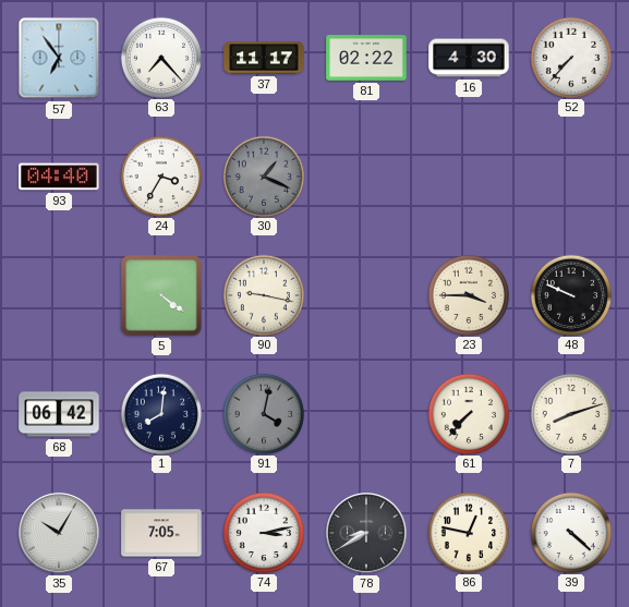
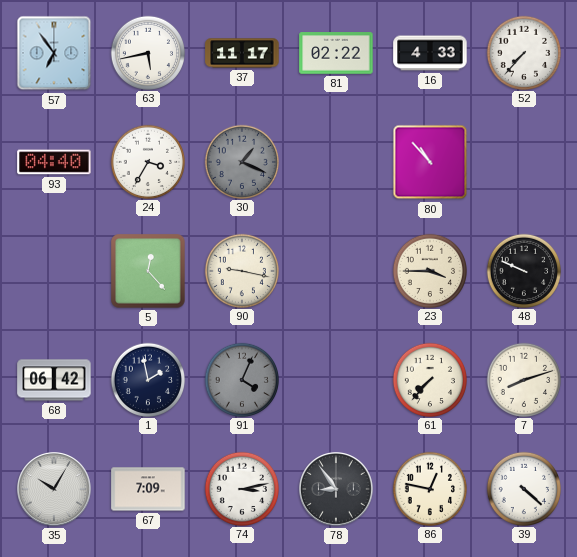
63: 7:23 -> 5:43 (147, 52)
16: 4:30 -> 4:33 (430, 53)
80: none -> 10:53 (430, 162)
5: 4:21 -> 12:23 (148, 271)
1: 8:01 -> 1:58 (147, 379)
91: 4:02 -> 4:04 (241, 379)
67: 7:05 -> 7:09 (148, 489)
78: 8:40 -> 8:54 (337, 490)
